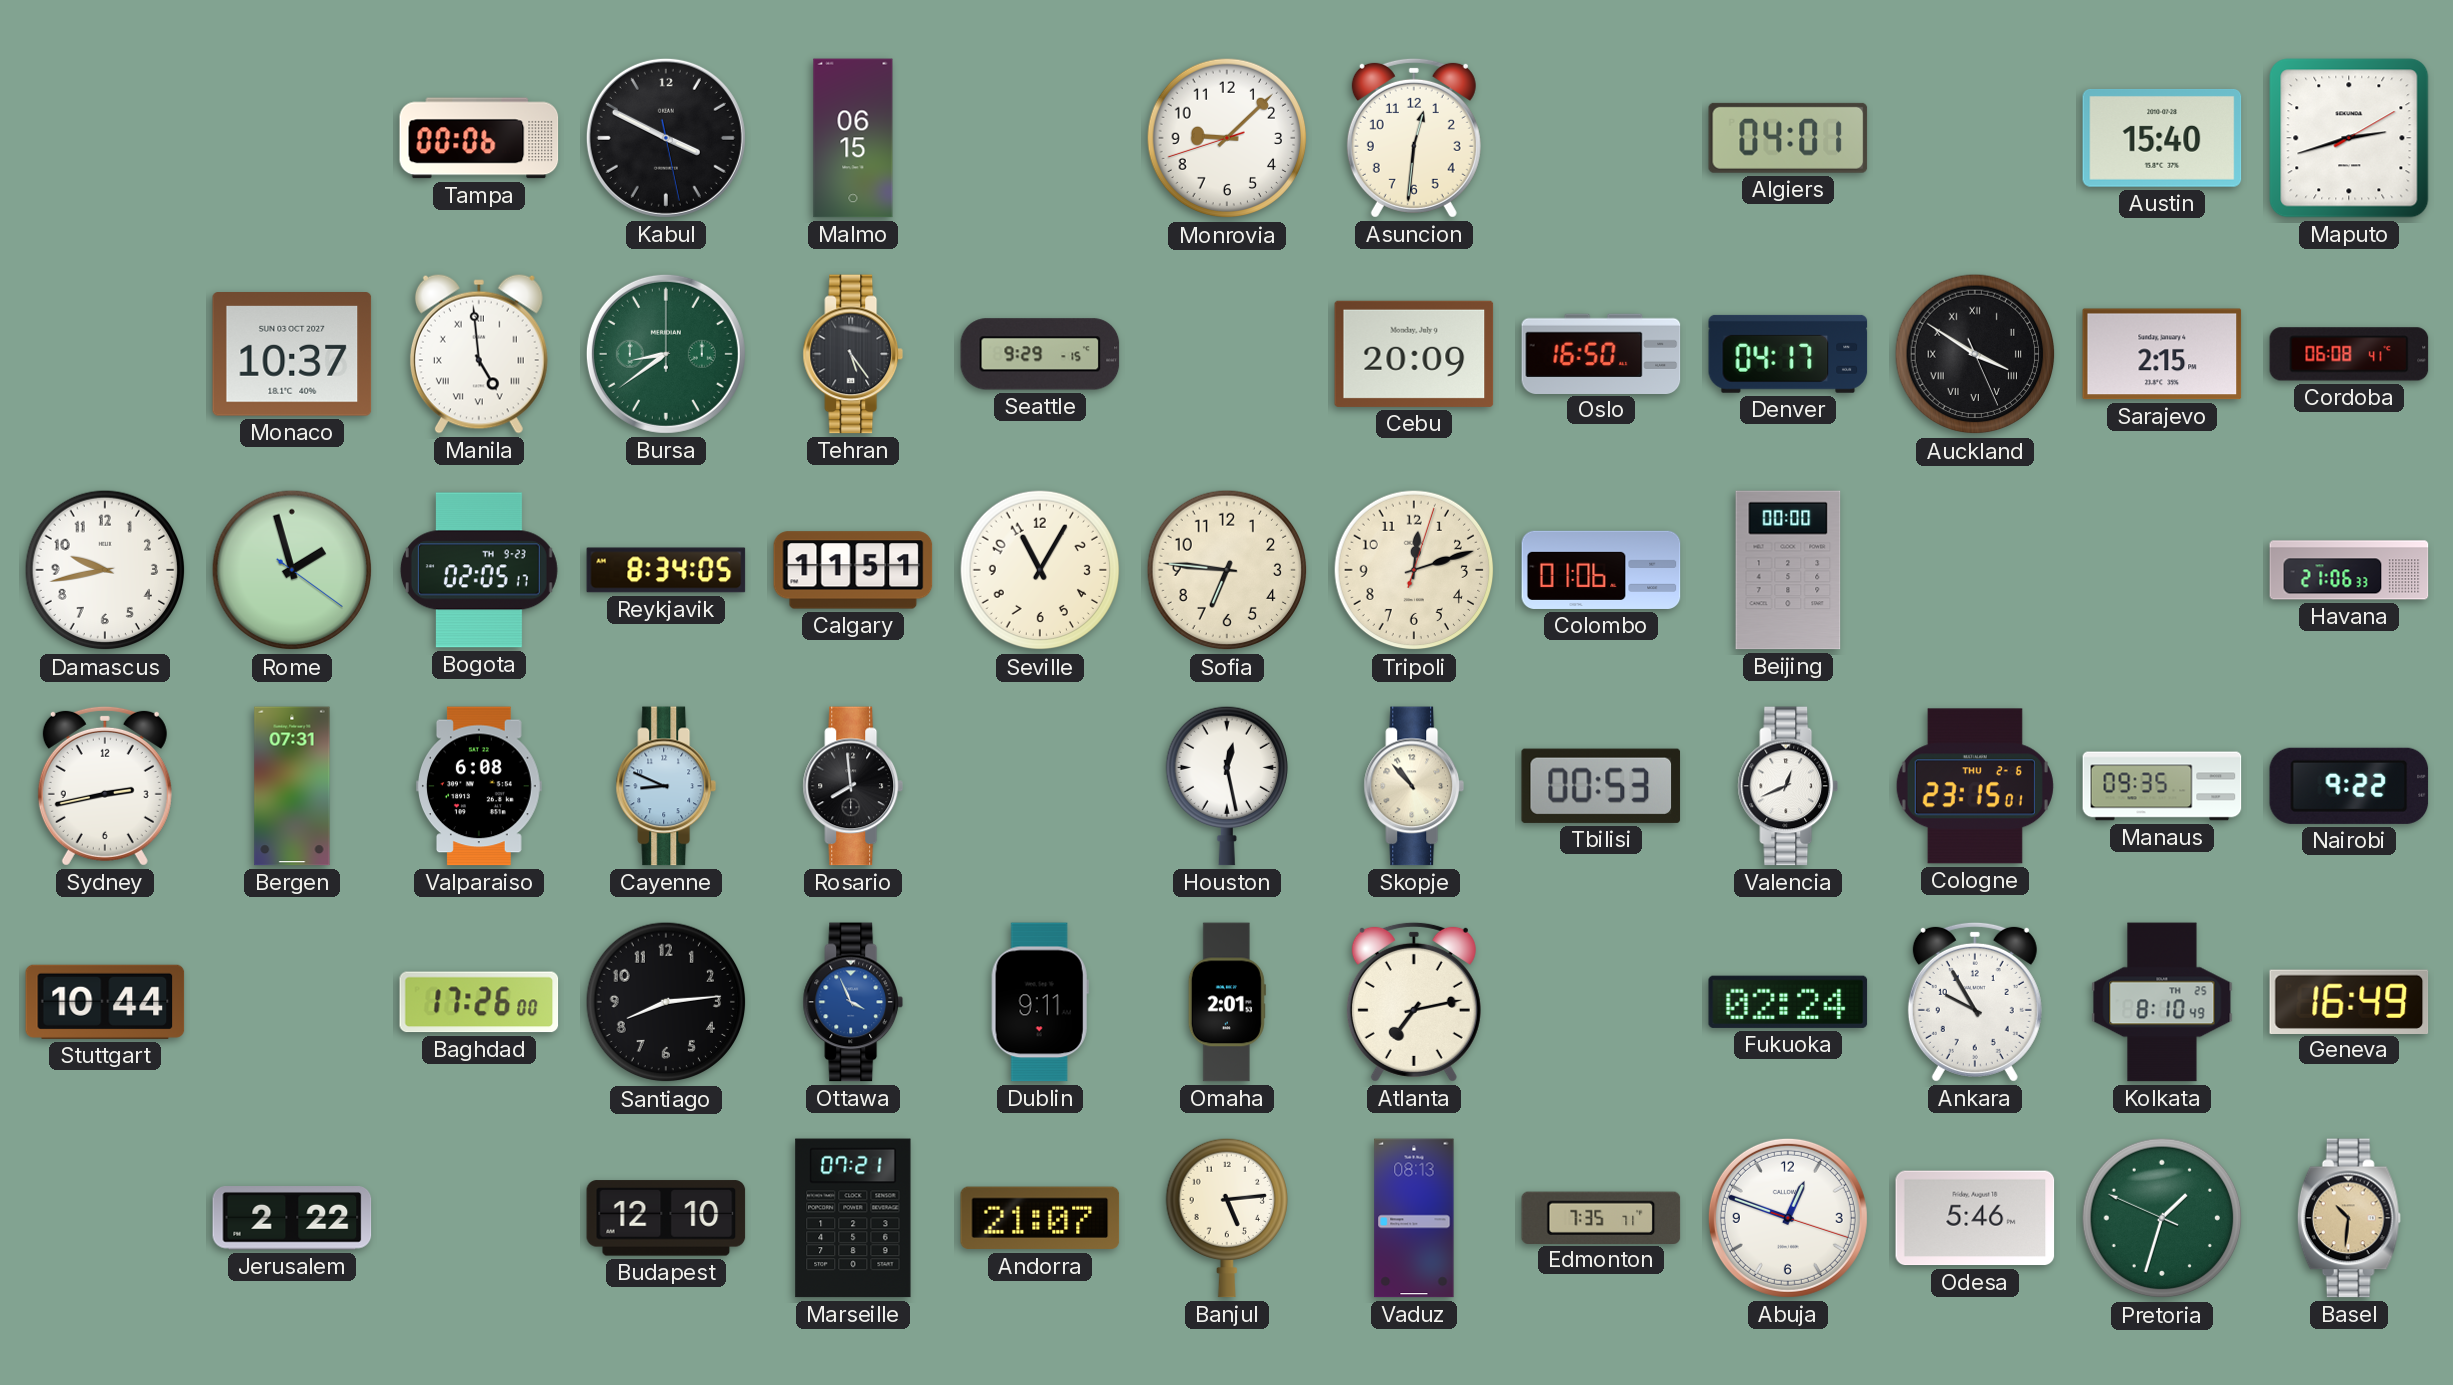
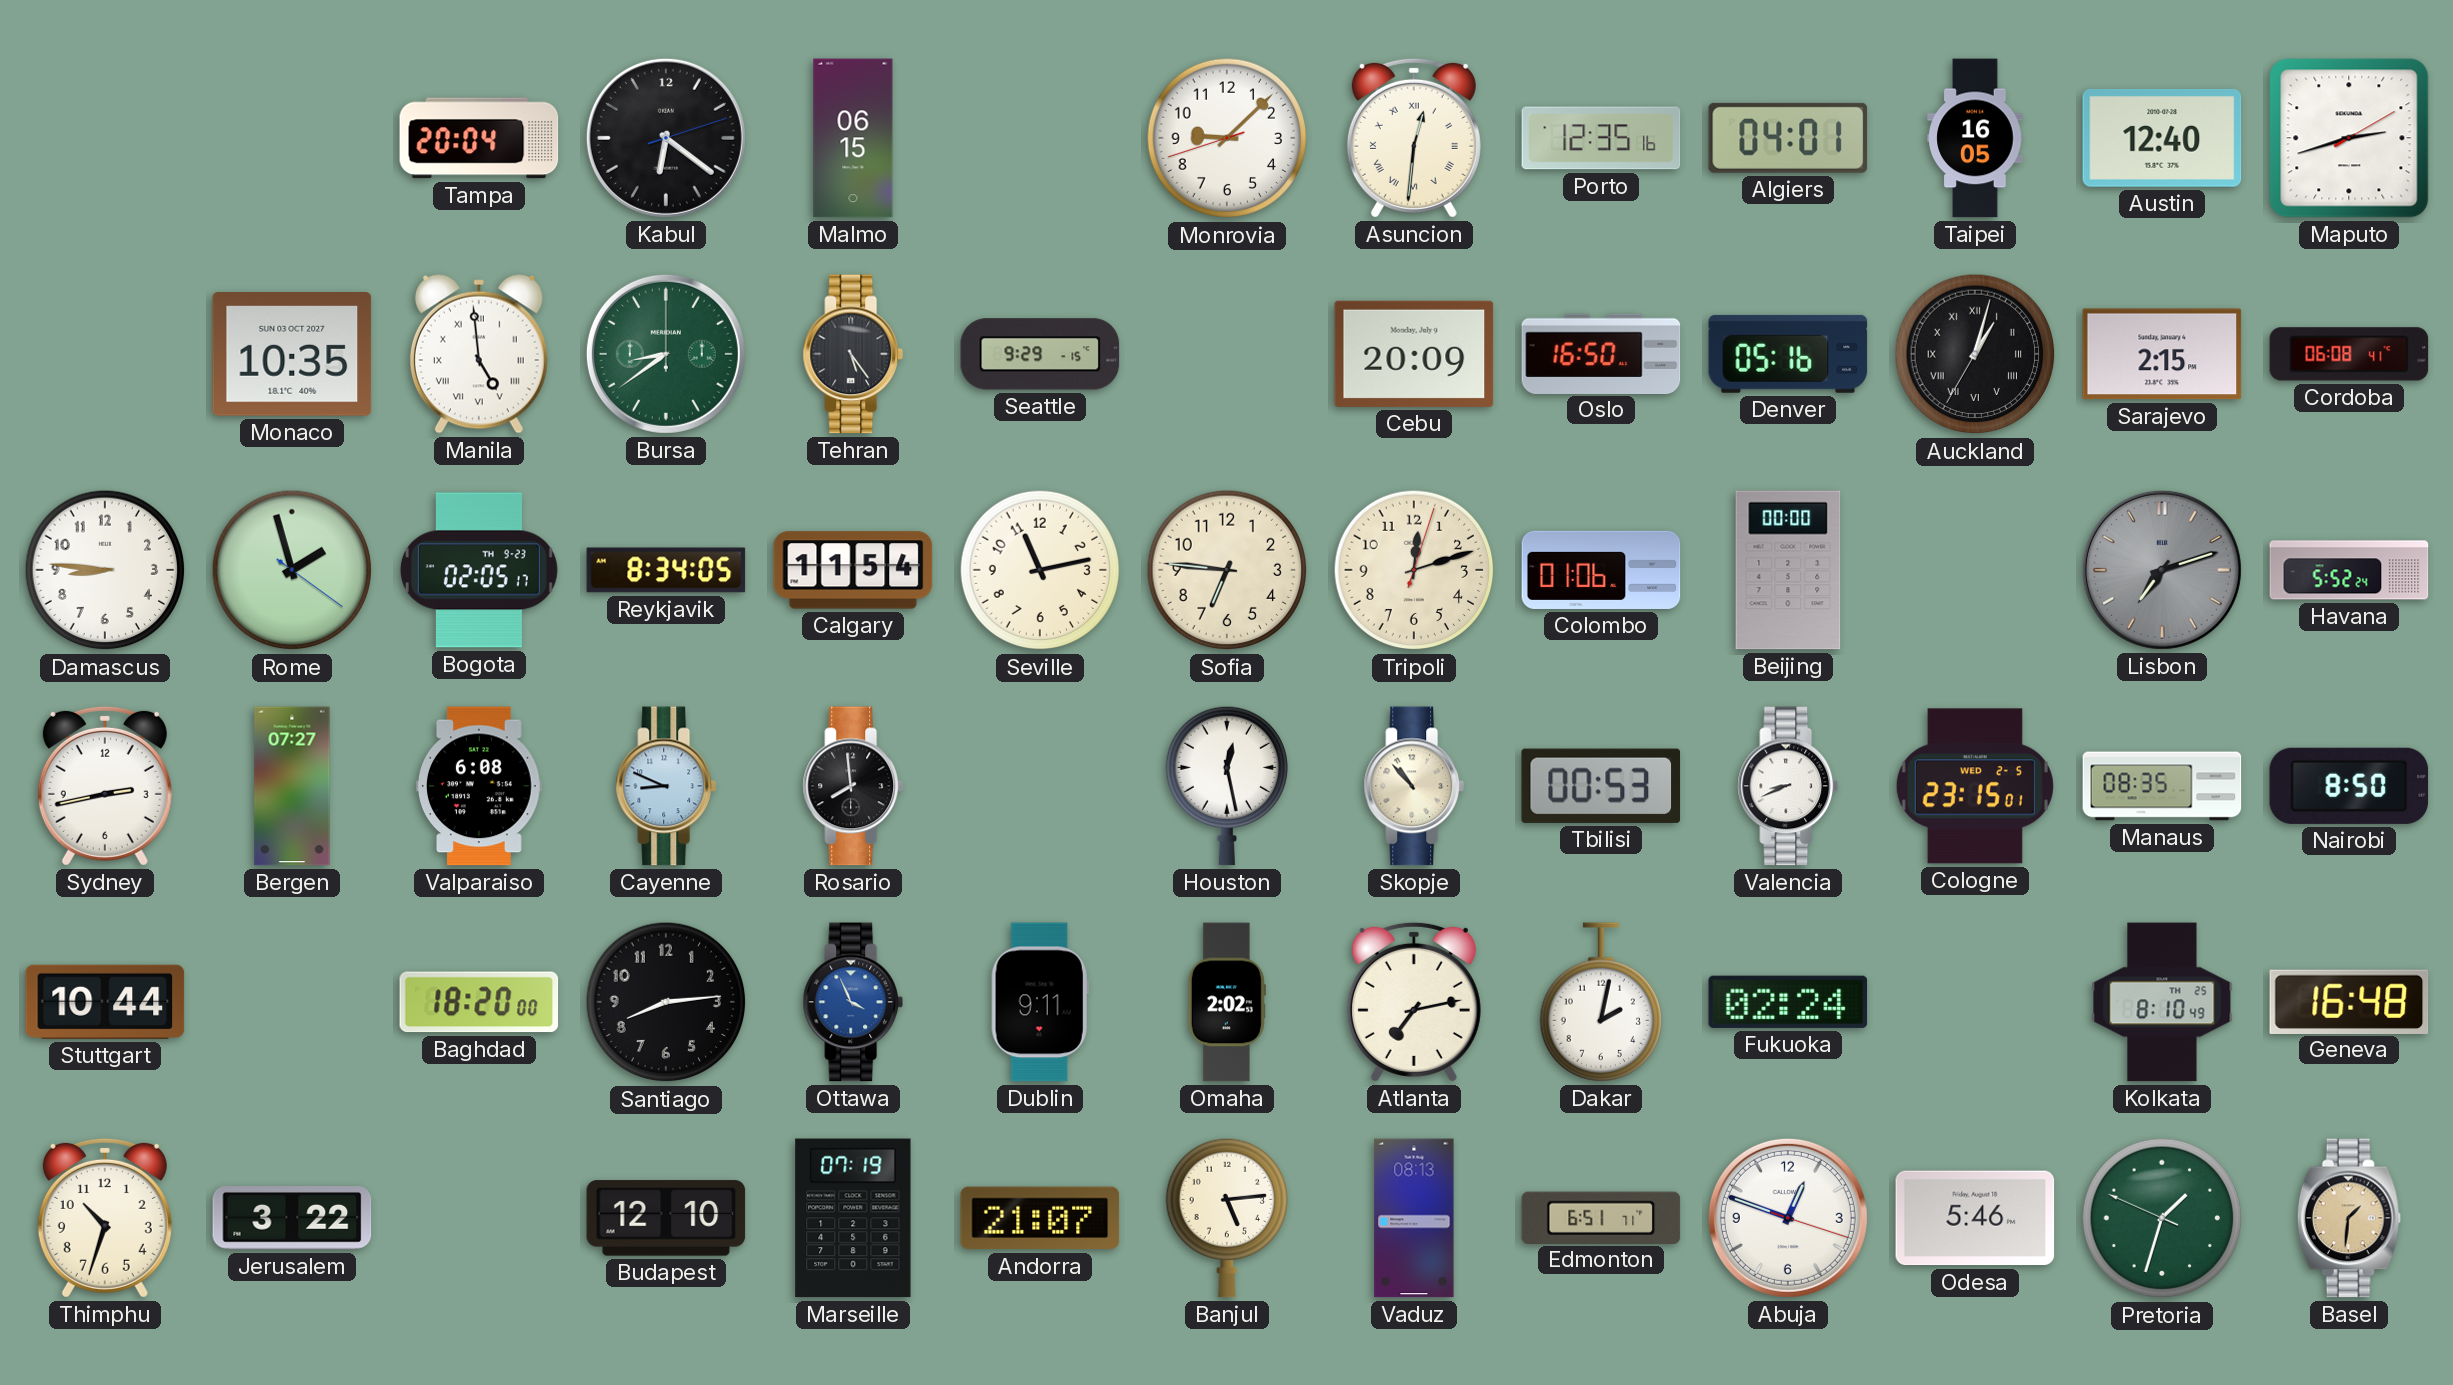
Tampa: 00:06 -> 20:04 (479, 138)
Kabul: 3:49 -> 6:21 (666, 138)
Asuncion numerals: Arabic -> Roman (1414, 138)
Porto: none -> 12:35 (1601, 138)
Taipei: none -> 16:05 (1975, 138)
Austin: 15:40 -> 12:40 (2162, 138)
Monaco: 10:37 -> 10:35 (292, 355)
Denver: 04:17 -> 05:16 (1788, 354)
Auckland: 3:50 -> 1:02 (1975, 354)
Damascus: 9:43 -> 8:46 (105, 570)
Calgary: 11:51 -> 11:54 (853, 570)
Seville: 11:05 -> 11:13 (1040, 570)
Lisbon: none -> 7:12 (2162, 570)
Havana: 21:06 -> 5:52 (2349, 570)
Bergen: 07:31 -> 07:27 (292, 786)
Valencia: 12:41 -> 8:41 (1788, 786)
Cologne date: THU 2-6 -> WED 2-5 (1975, 786)
Manaus: 09:35 -> 08:35 (2162, 786)
Nairobi: 9:22 -> 8:50 (2349, 786)
Baghdad: 17:26 -> 18:20 (479, 1002)
Omaha: 2:01 -> 2:02 (1227, 1002)
Dakar: none -> 2:02 (1601, 1002)
Ankara: 9:55 -> none (1975, 1002)
Geneva: 16:49 -> 16:48 (2349, 1001)
Thimphu: none -> 10:33 (105, 1218)
Jerusalem: 2:22 -> 3:22 (292, 1219)
Marseille: 07:21 -> 07:19 (853, 1218)
Edmonton: 7:35 -> 6:51 (1601, 1217)
Basel: 10:31 -> 1:31 (2349, 1218)
